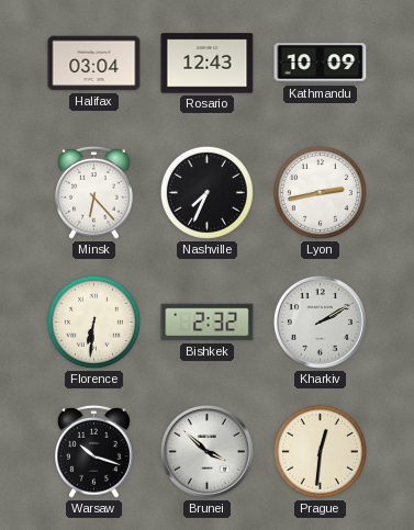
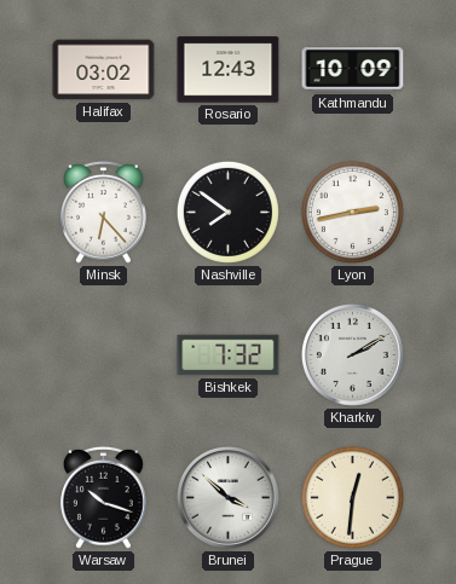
Halifax: 03:04 -> 03:02 (104, 70)
Nashville: 7:34 -> 7:51 (227, 212)
Florence: 6:31 -> none (93, 322)
Bishkek: 2:32 -> 7:32 (229, 355)
